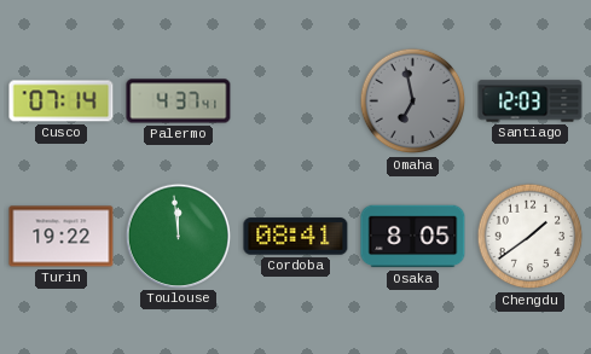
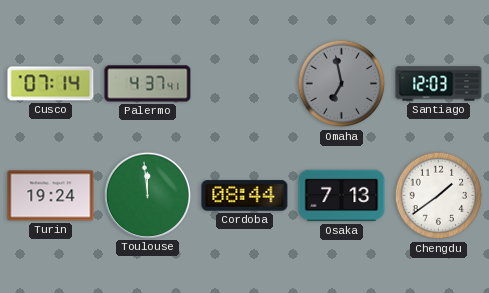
Turin: 19:22 -> 19:24 (51, 196)
Cordoba: 08:41 -> 08:44 (245, 196)
Osaka: 8:05 -> 7:13 (342, 196)
